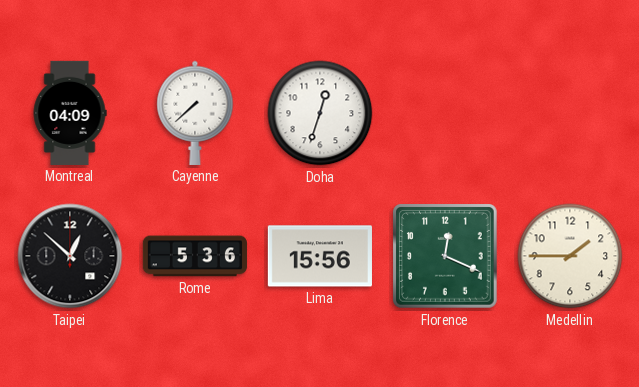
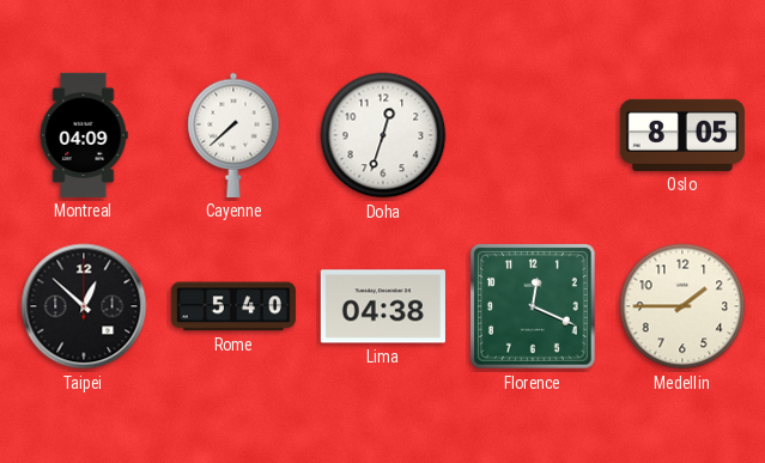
Oslo: none -> 8:05 (682, 135)
Rome: 5:36 -> 5:40 (233, 306)
Lima: 15:56 -> 04:38 (383, 306)
